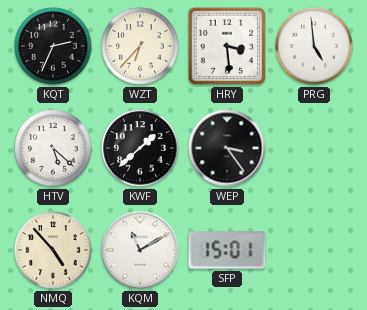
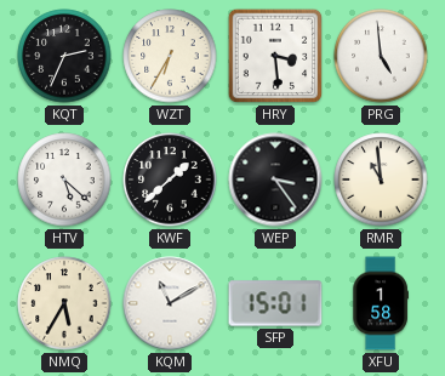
WZT: 6:37 -> 6:35 (170, 56)
RMR: none -> 10:59 (381, 180)
NMQ: 4:53 -> 5:35 (64, 303)
XFU: none -> 1:58 (381, 303)
